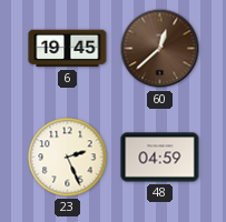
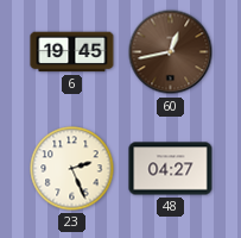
60: 12:38 -> 12:43 (171, 52)
48: 04:59 -> 04:27 (171, 169)
